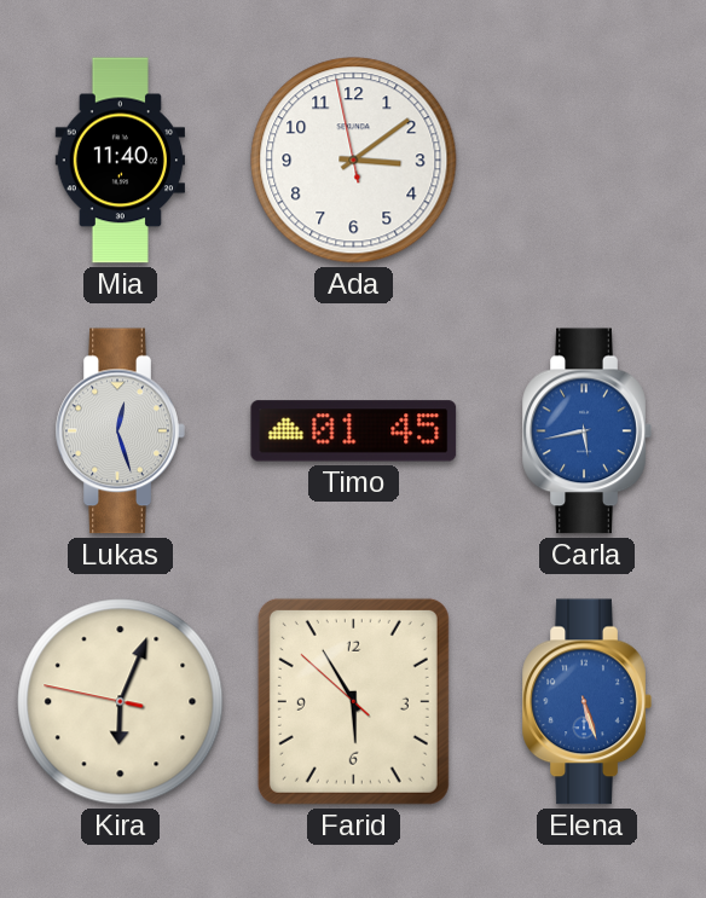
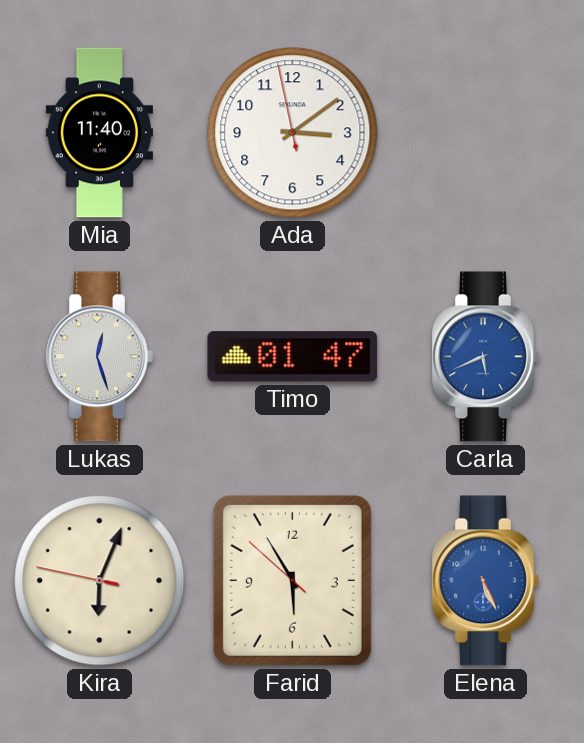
Timo: 01:45 -> 01:47 (293, 357)
Carla: 5:43 -> 5:41 (485, 357)
Elena: 5:27 -> 5:26 (485, 581)
